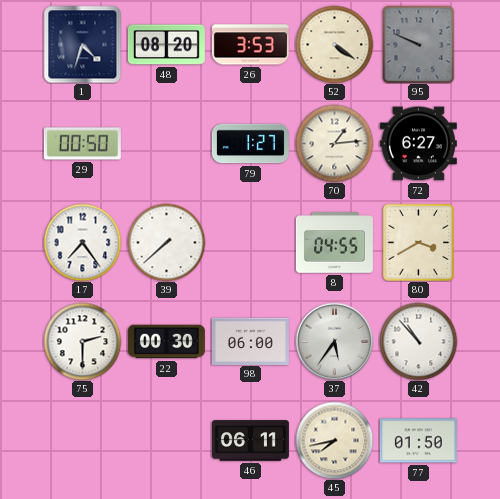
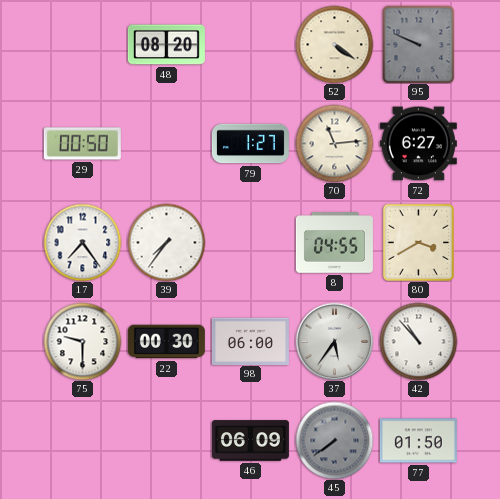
1: 4:33 -> none (82, 44)
26: 3:53 -> none (250, 45)
70: 1:14 -> 11:14 (334, 143)
39: 7:38 -> 7:36 (166, 242)
75: 2:30 -> 9:30 (82, 341)
46: 06:11 -> 06:09 (250, 441)
45: 7:43 -> 7:39 (334, 440)
45 dial: cream -> grey (334, 440)
